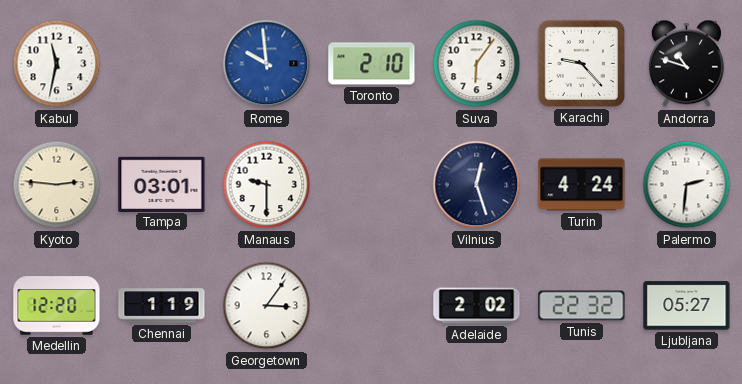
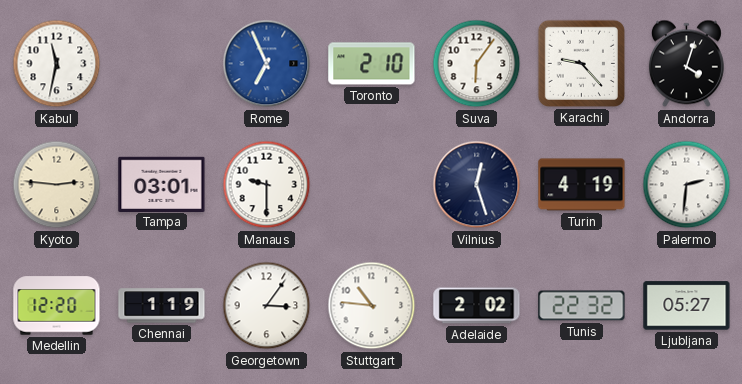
Rome: 9:59 -> 6:56 (267, 64)
Andorra: 10:48 -> 4:03 (686, 64)
Turin: 4:24 -> 4:19 (582, 185)
Stuttgart: none -> 10:46 (372, 306)
